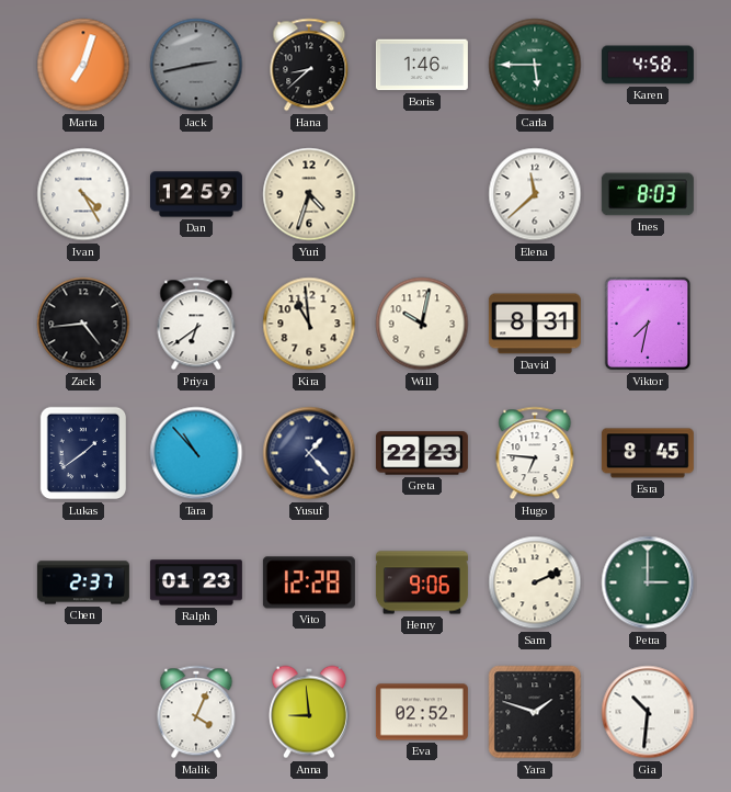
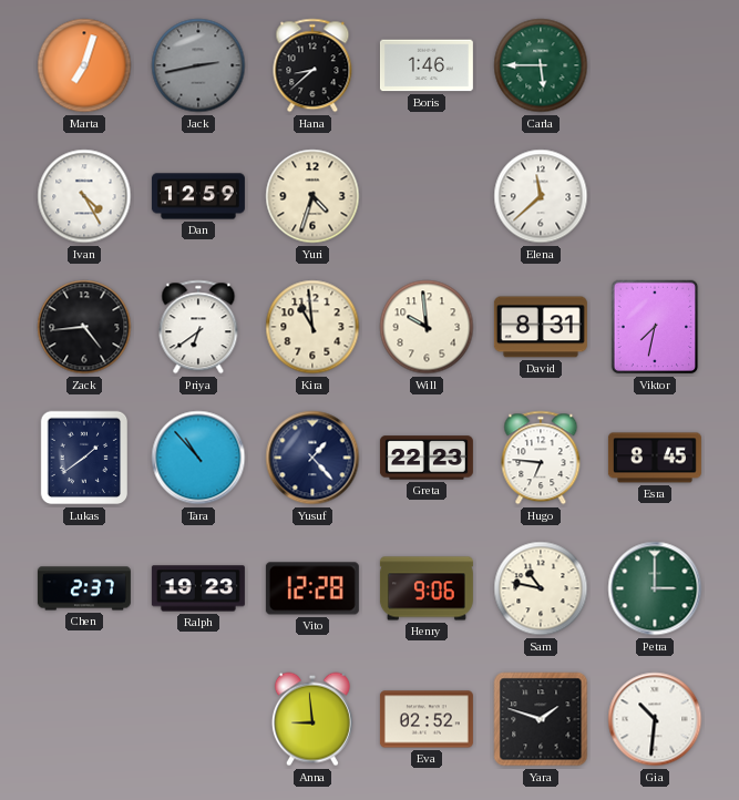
Karen: 4:58 -> none (648, 65)
Ines: 8:03 -> none (648, 194)
Will: 10:02 -> 9:59 (427, 327)
Ralph: 01:23 -> 19:23 (198, 588)
Sam: 2:11 -> 10:47 (541, 588)
Malik: 4:04 -> none (196, 712)
